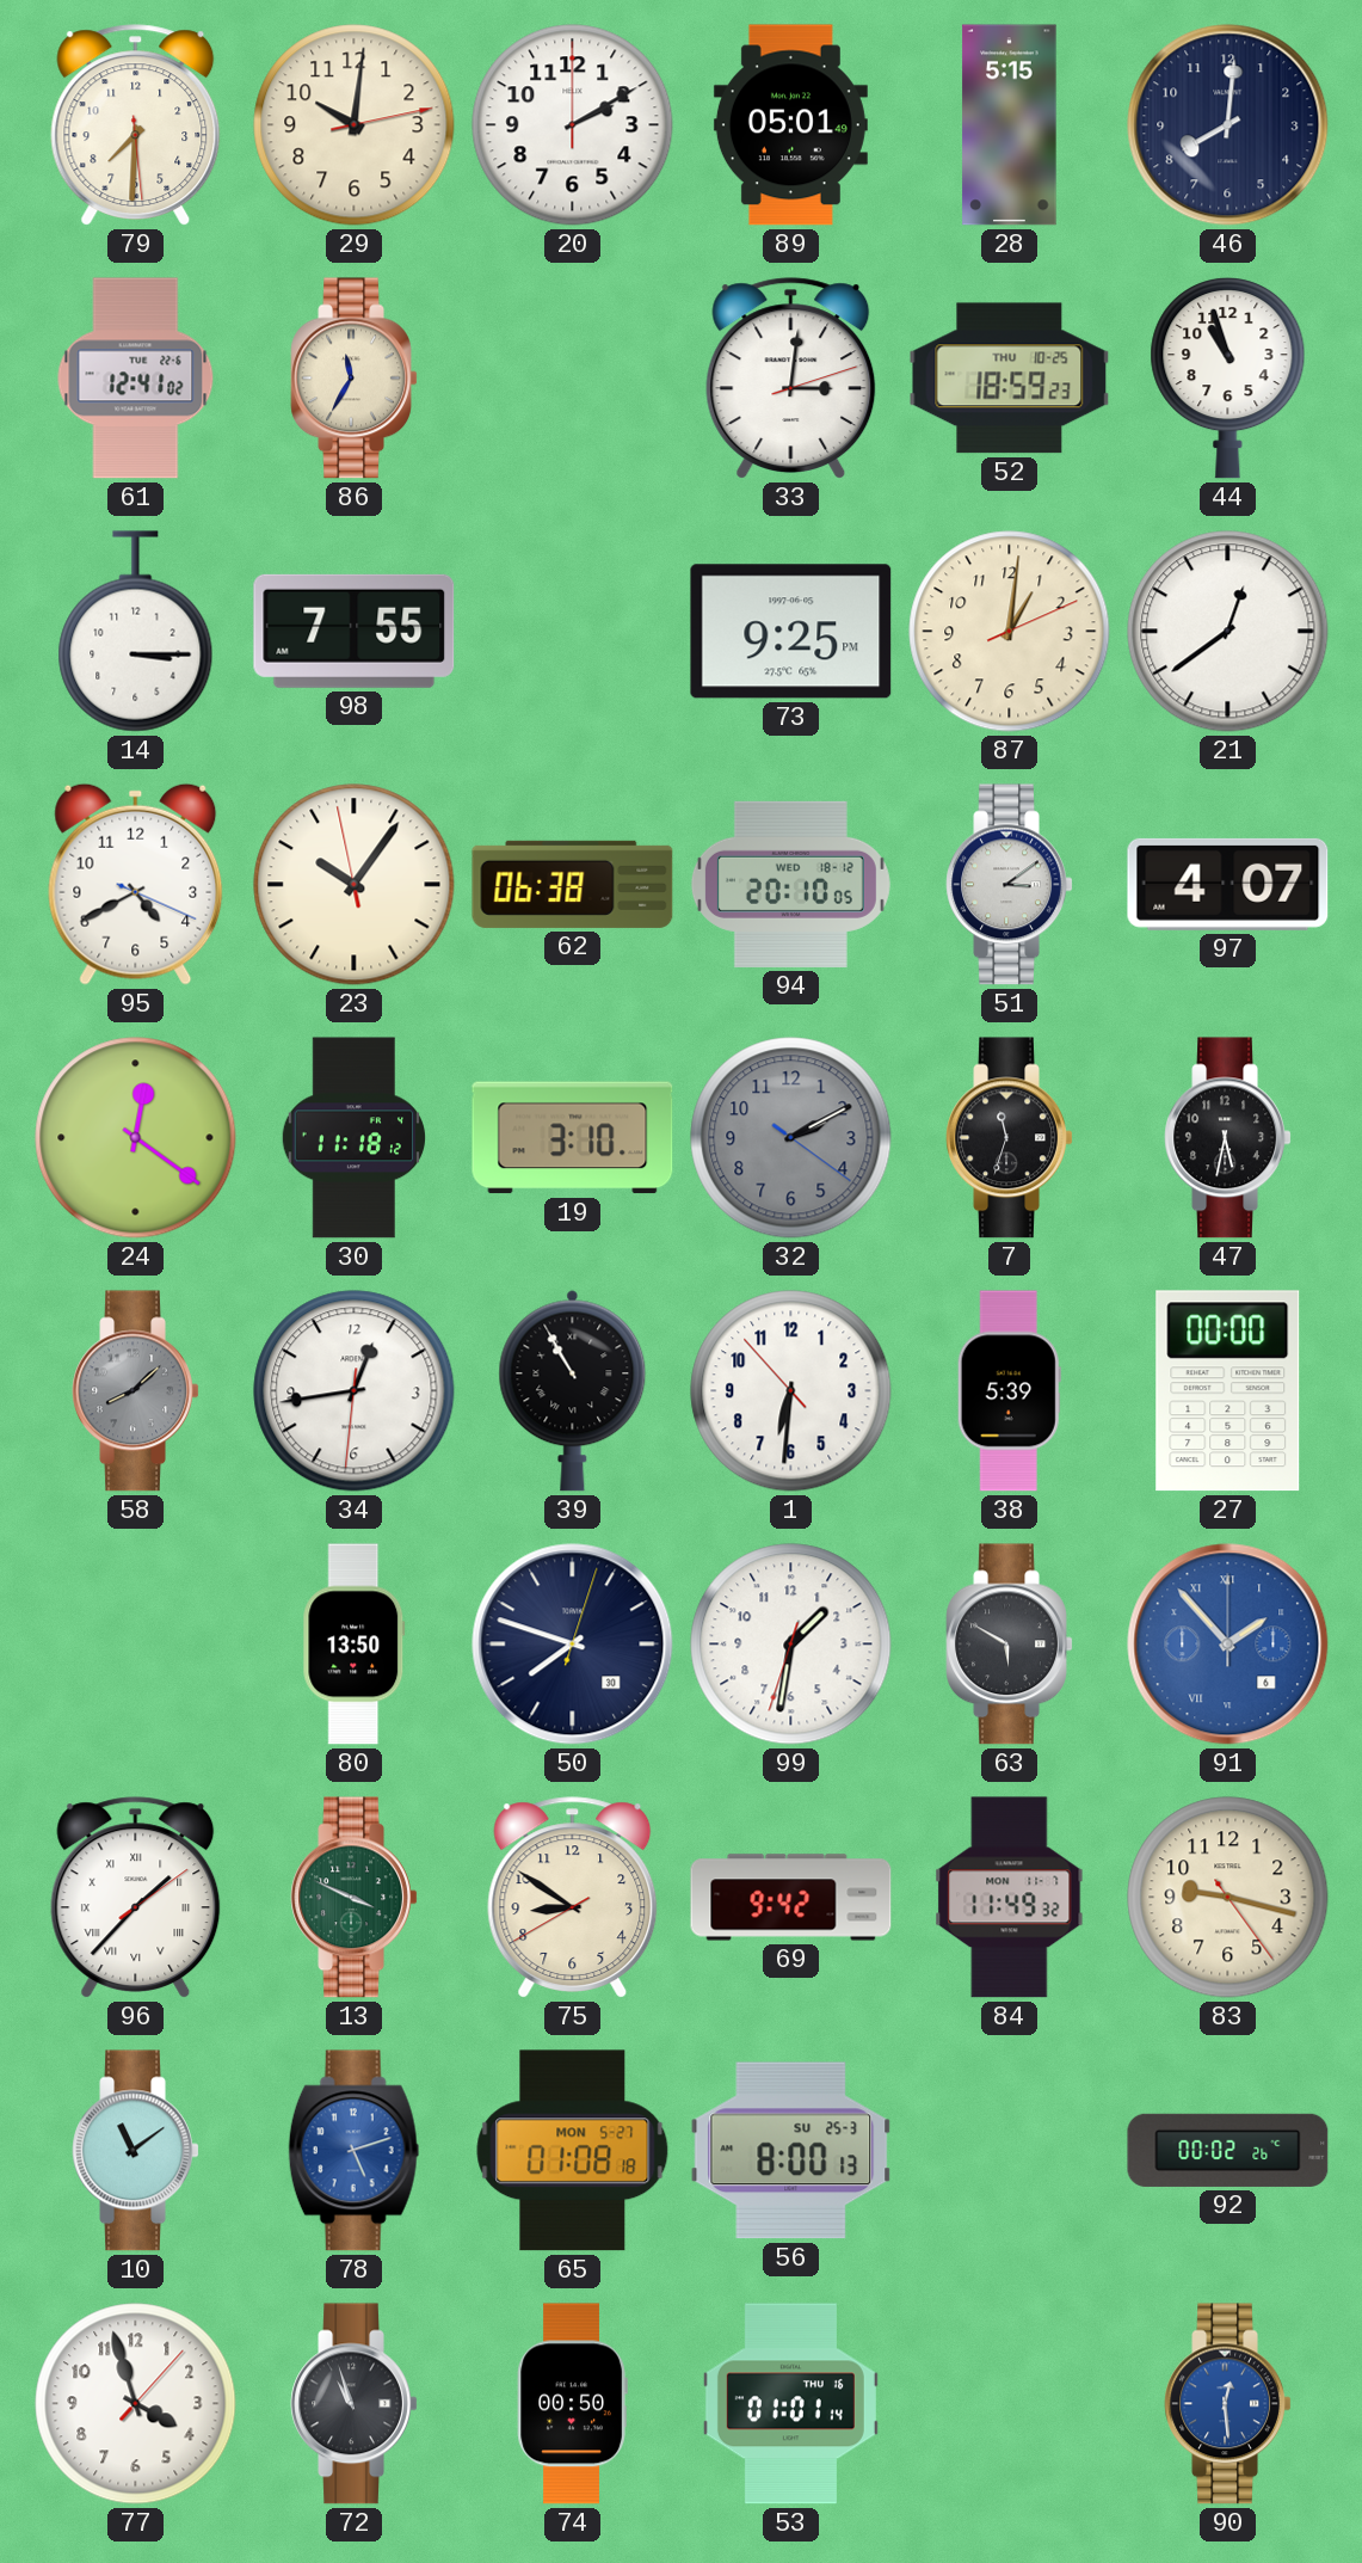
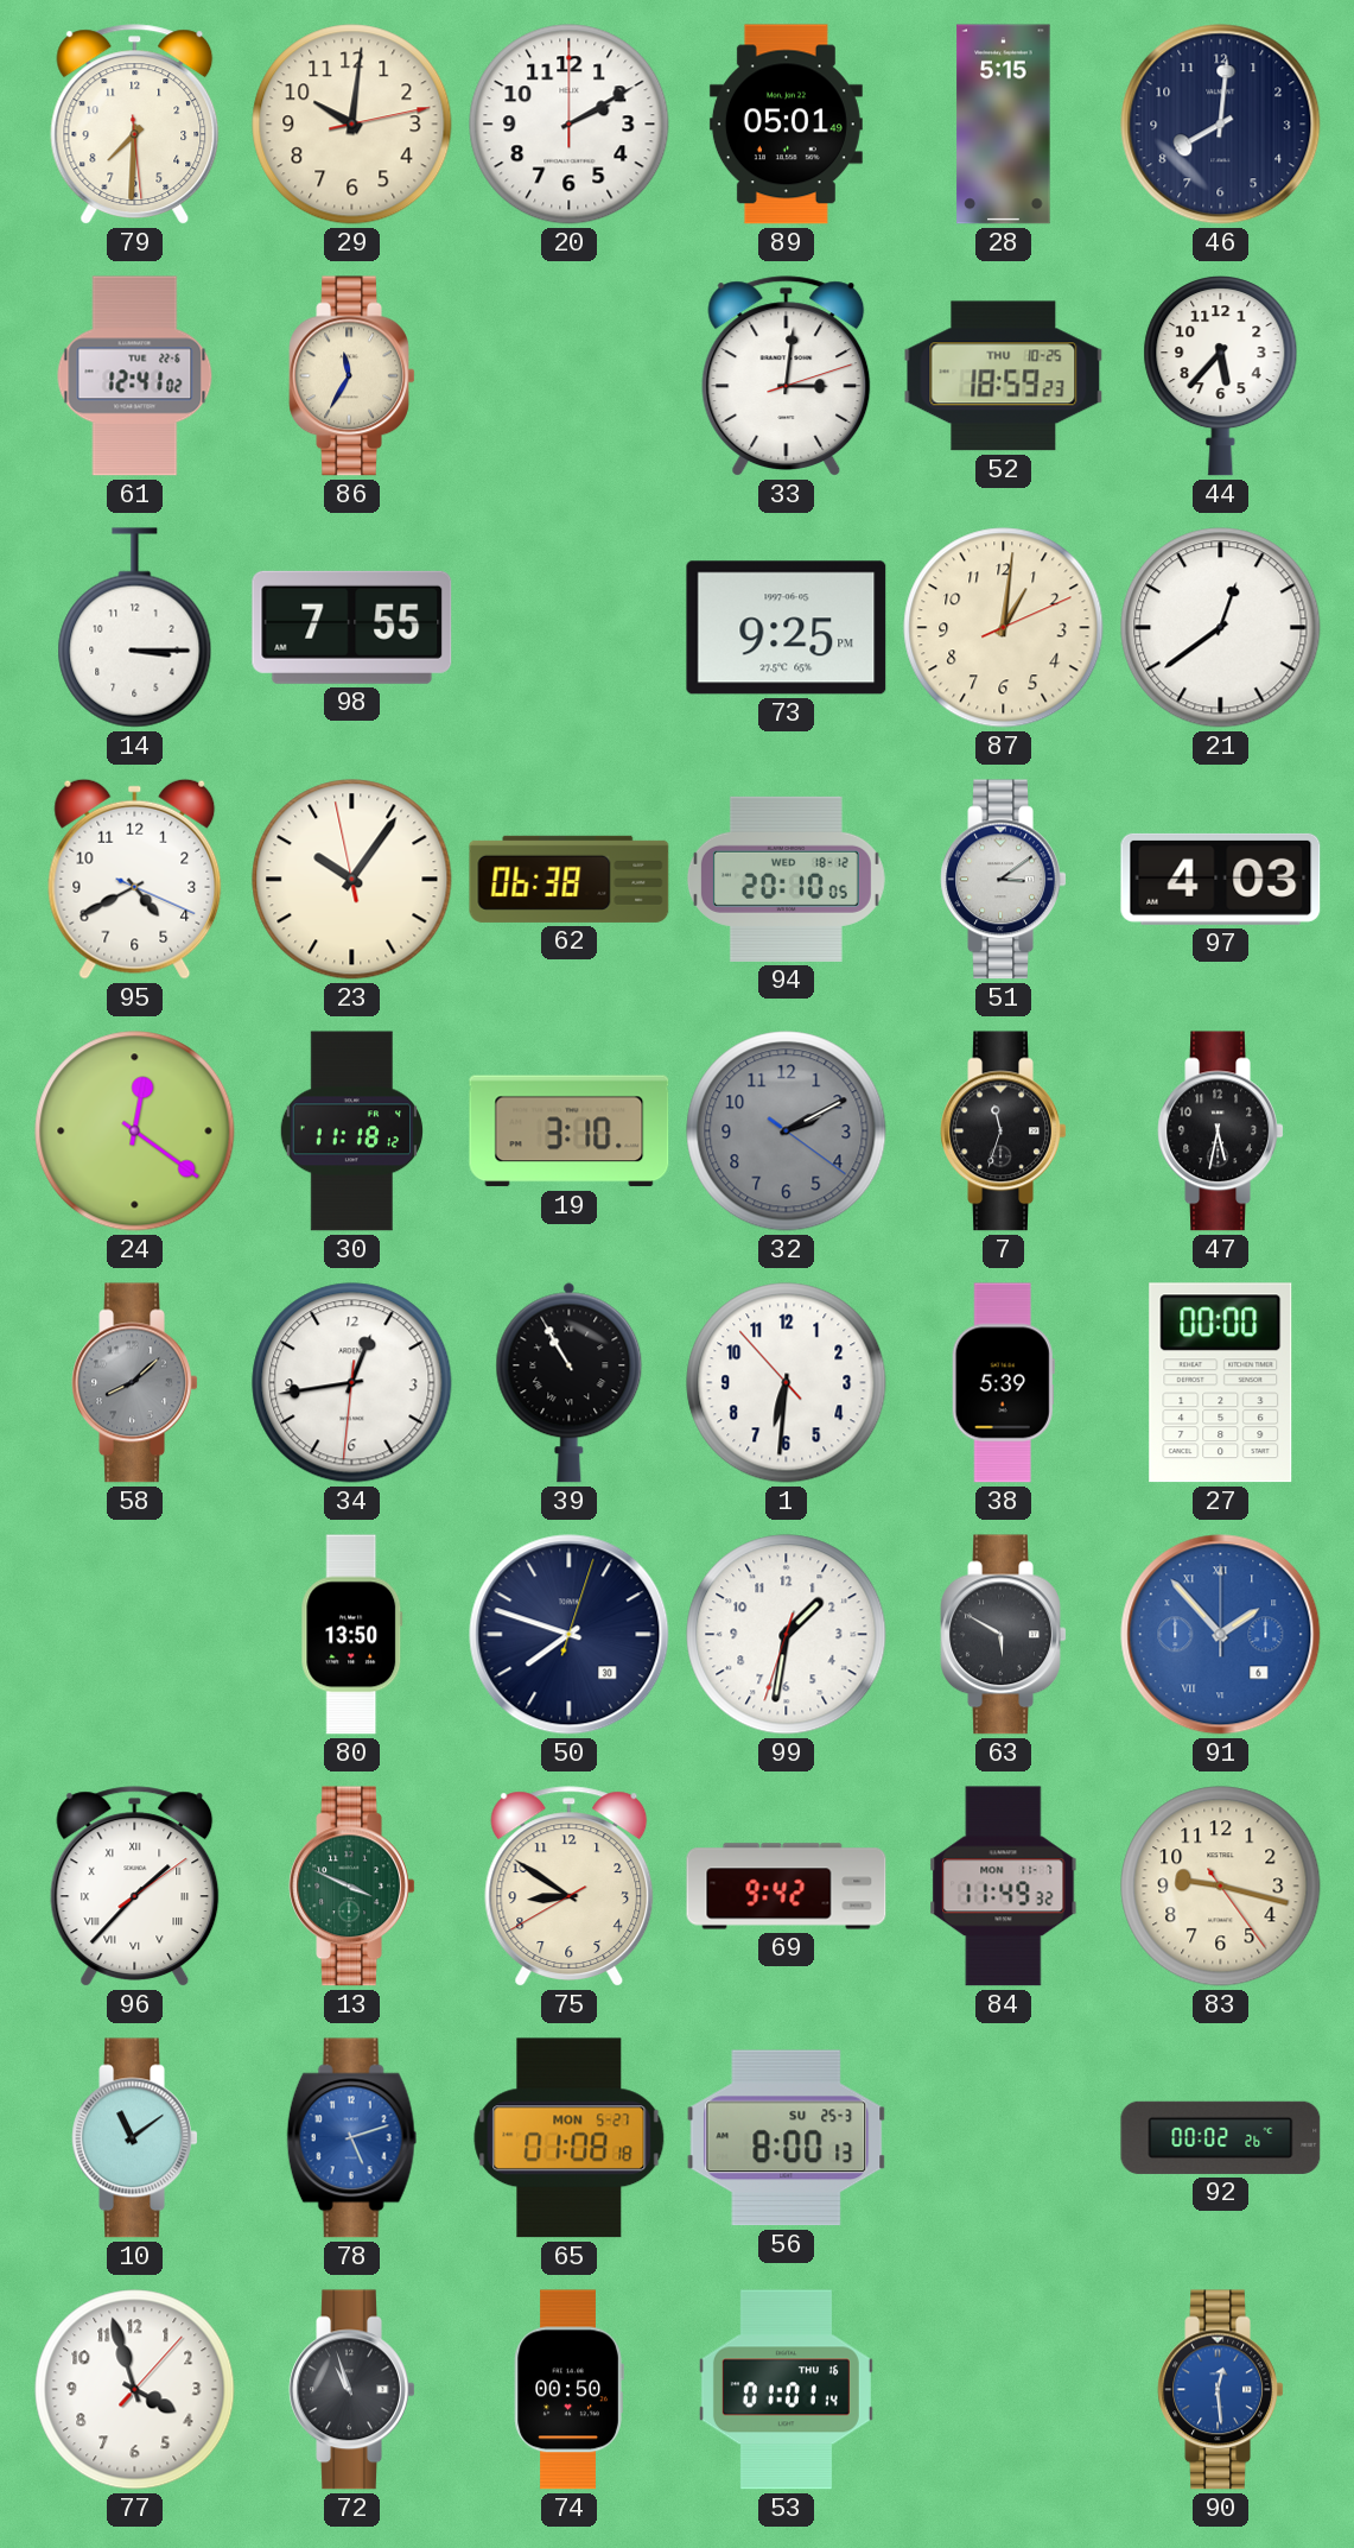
44: 10:57 -> 5:37 (1221, 376)
97: 4:07 -> 4:03 (1221, 879)
